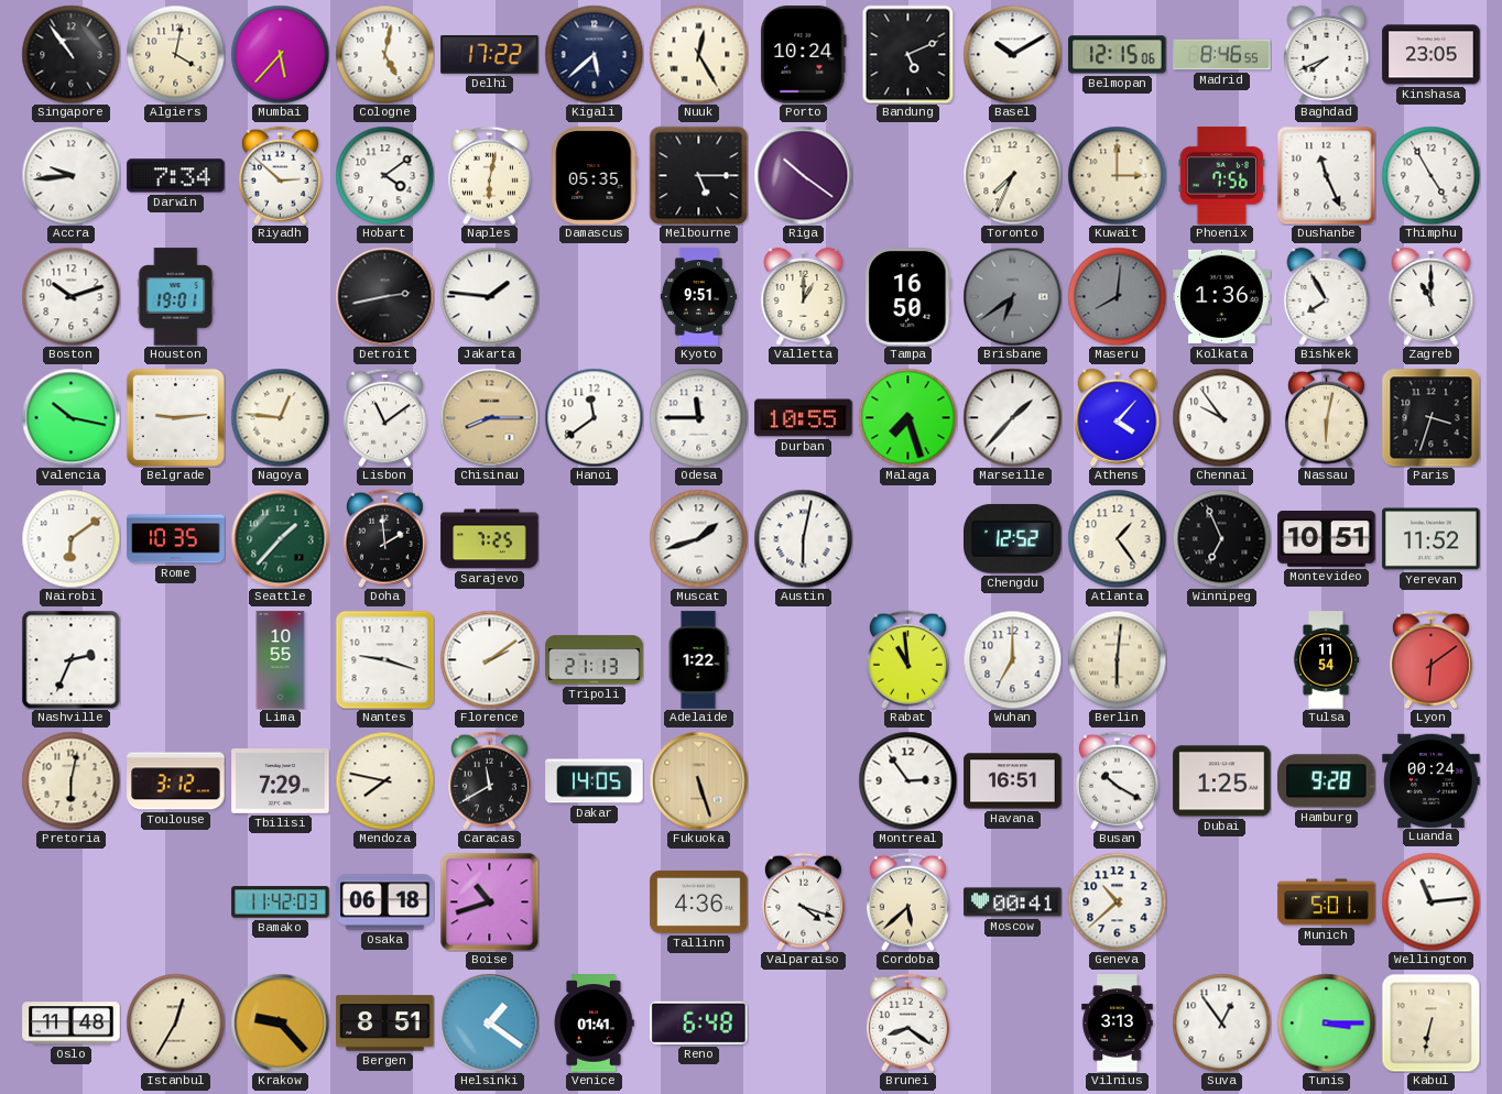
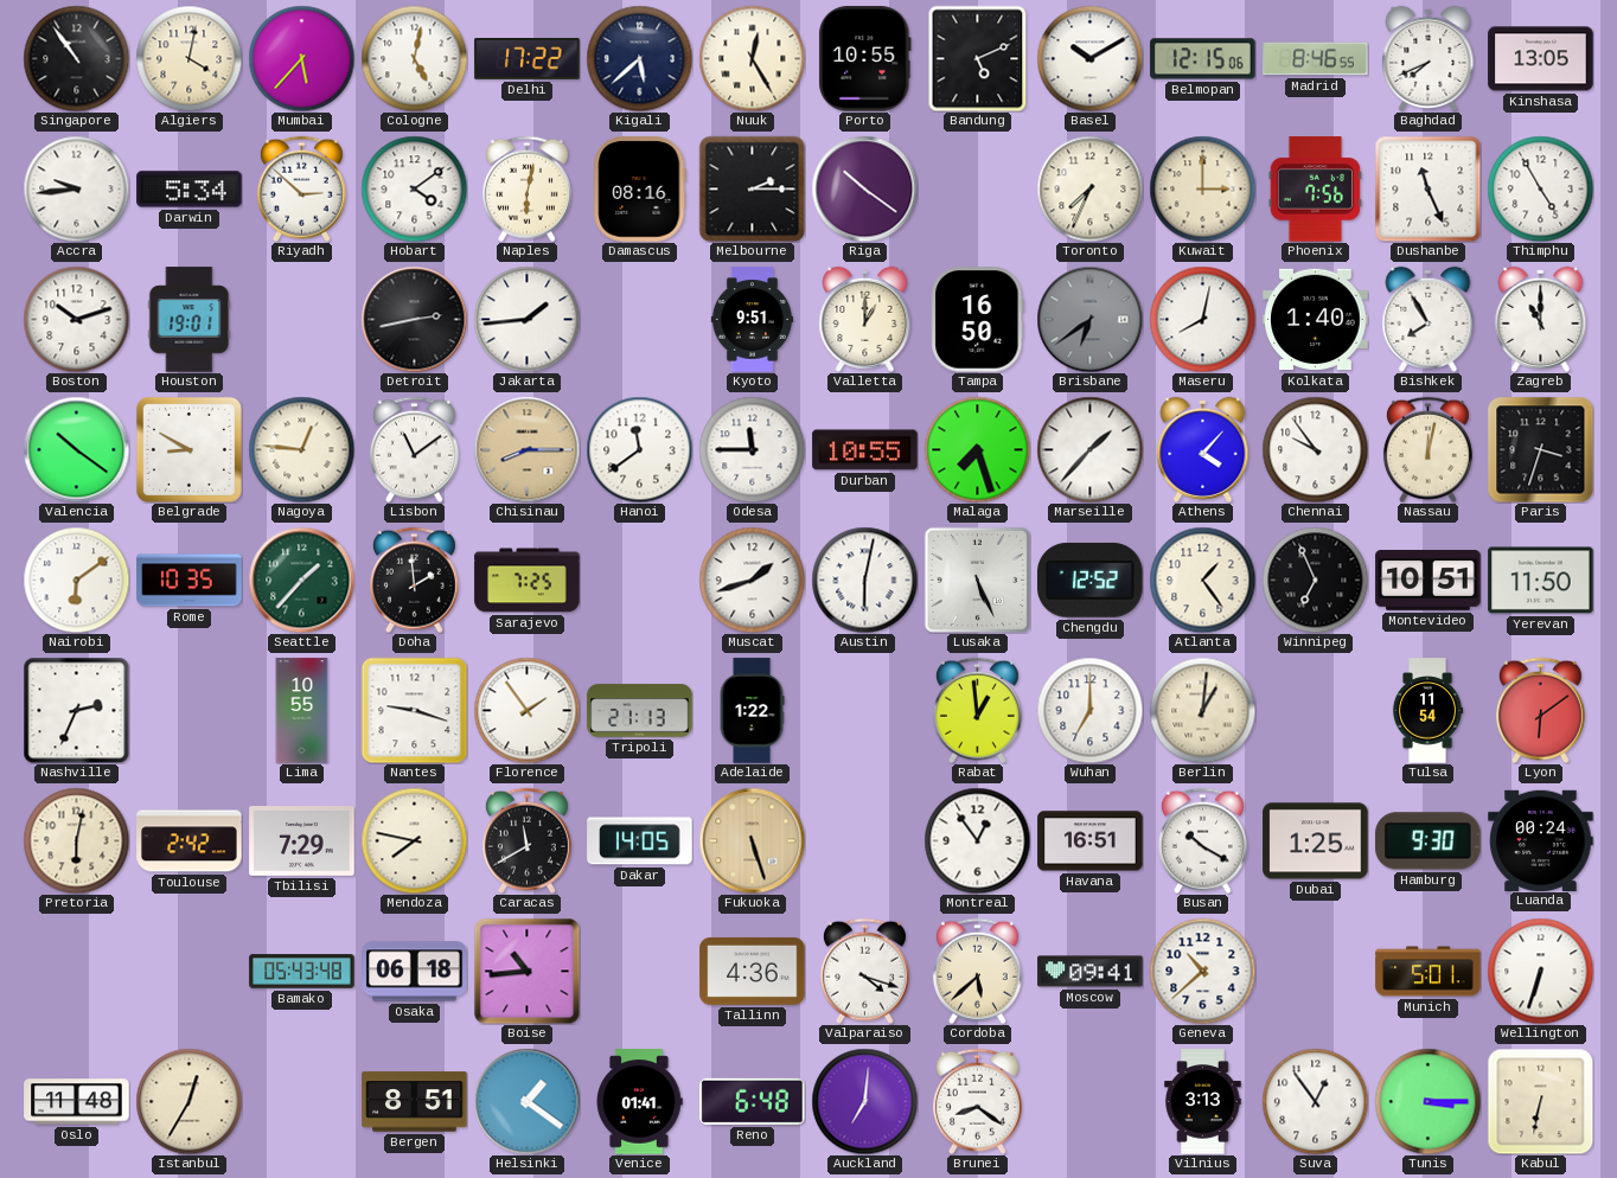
Porto: 10:24 -> 10:55 (865, 59)
Kinshasa: 23:05 -> 13:05 (1541, 59)
Darwin: 7:34 -> 5:34 (190, 190)
Damascus: 05:35 -> 08:16 (640, 190)
Melbourne: 5:15 -> 2:15 (752, 188)
Jakarta: 1:46 -> 1:44 (526, 319)
Maseru: 8:01 -> 8:02 (1202, 319)
Maseru dial: grey -> white (1202, 319)
Kolkata: 1:36 -> 1:40 (1316, 320)
Valencia: 10:17 -> 10:21 (76, 449)
Belgrade: 9:14 -> 8:50 (188, 449)
Nassau: 6:02 -> 12:02 (1427, 449)
Lusaka: none -> 5:26 (977, 580)
Yerevan: 11:52 -> 11:50 (1541, 581)
Florence: 2:09 -> 1:54 (526, 710)
Rabat: 10:59 -> 12:59 (977, 710)
Berlin: 6:01 -> 1:01 (1202, 710)
Toulouse: 3:12 -> 2:42 (190, 841)
Montreal: 2:54 -> 12:54 (977, 840)
Hamburg: 9:28 -> 9:30 (1429, 841)
Bamako: 11:42 -> 05:43 (302, 972)
Boise: 10:42 -> 10:44 (526, 971)
Moscow: 00:41 -> 09:41 (1091, 972)
Wellington: 11:14 -> 6:33 (1540, 971)
Krakow: 9:23 -> none (280, 1022)
Auckland: none -> 7:01 (864, 1101)
